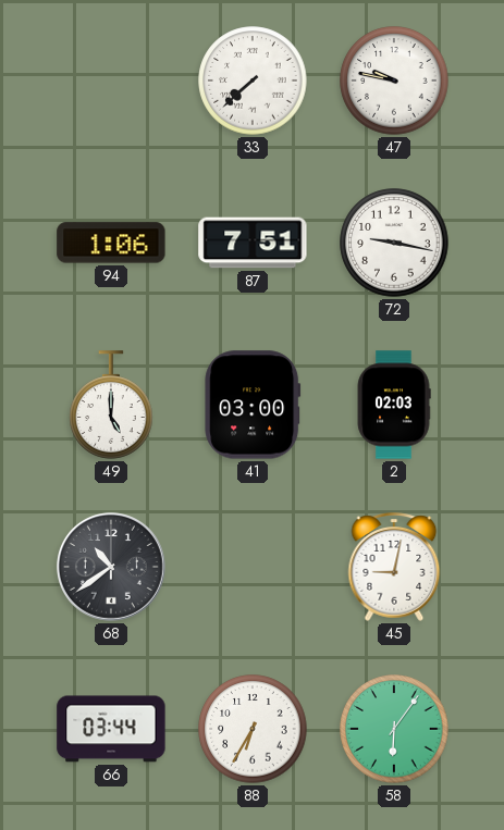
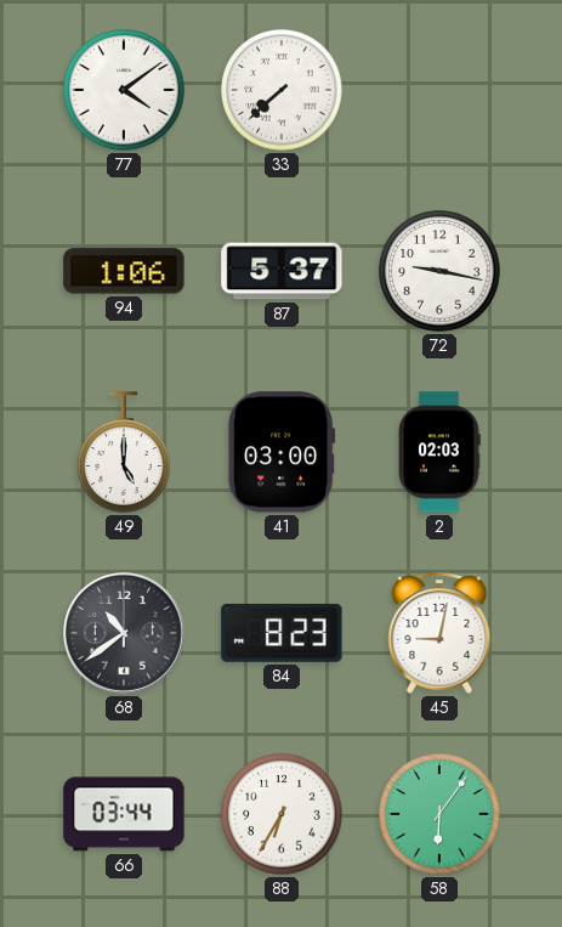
77: none -> 4:09 (124, 90)
47: 9:47 -> none (394, 80)
87: 7:51 -> 5:37 (282, 271)
84: none -> 8:23 (282, 633)
